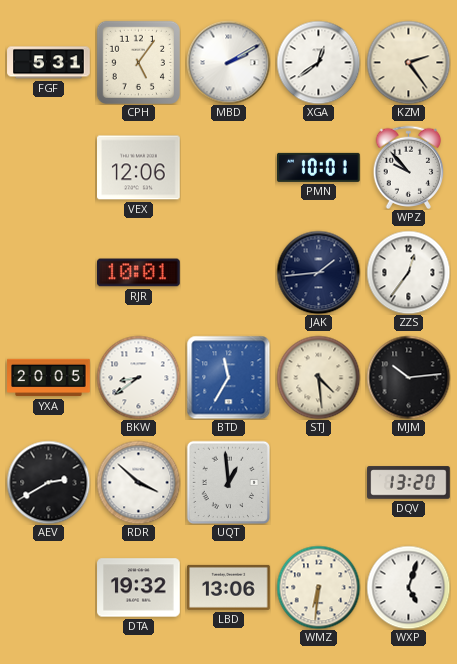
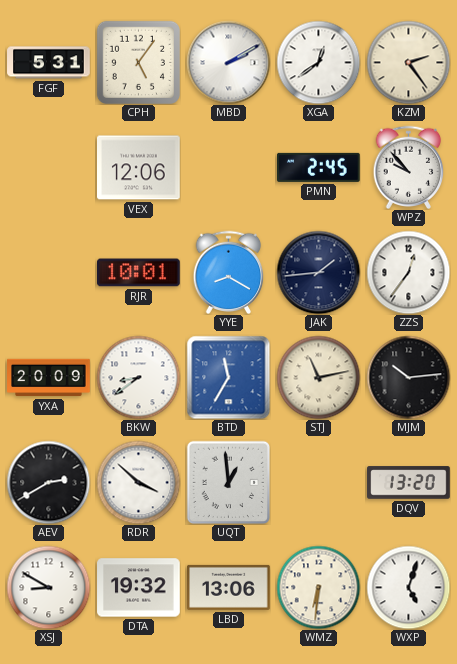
PMN: 10:01 -> 2:45 (319, 167)
YYE: none -> 8:20 (229, 272)
YXA: 20:05 -> 20:09 (49, 378)
STJ: 4:29 -> 11:13 (318, 377)
XSJ: none -> 8:50 (48, 587)
